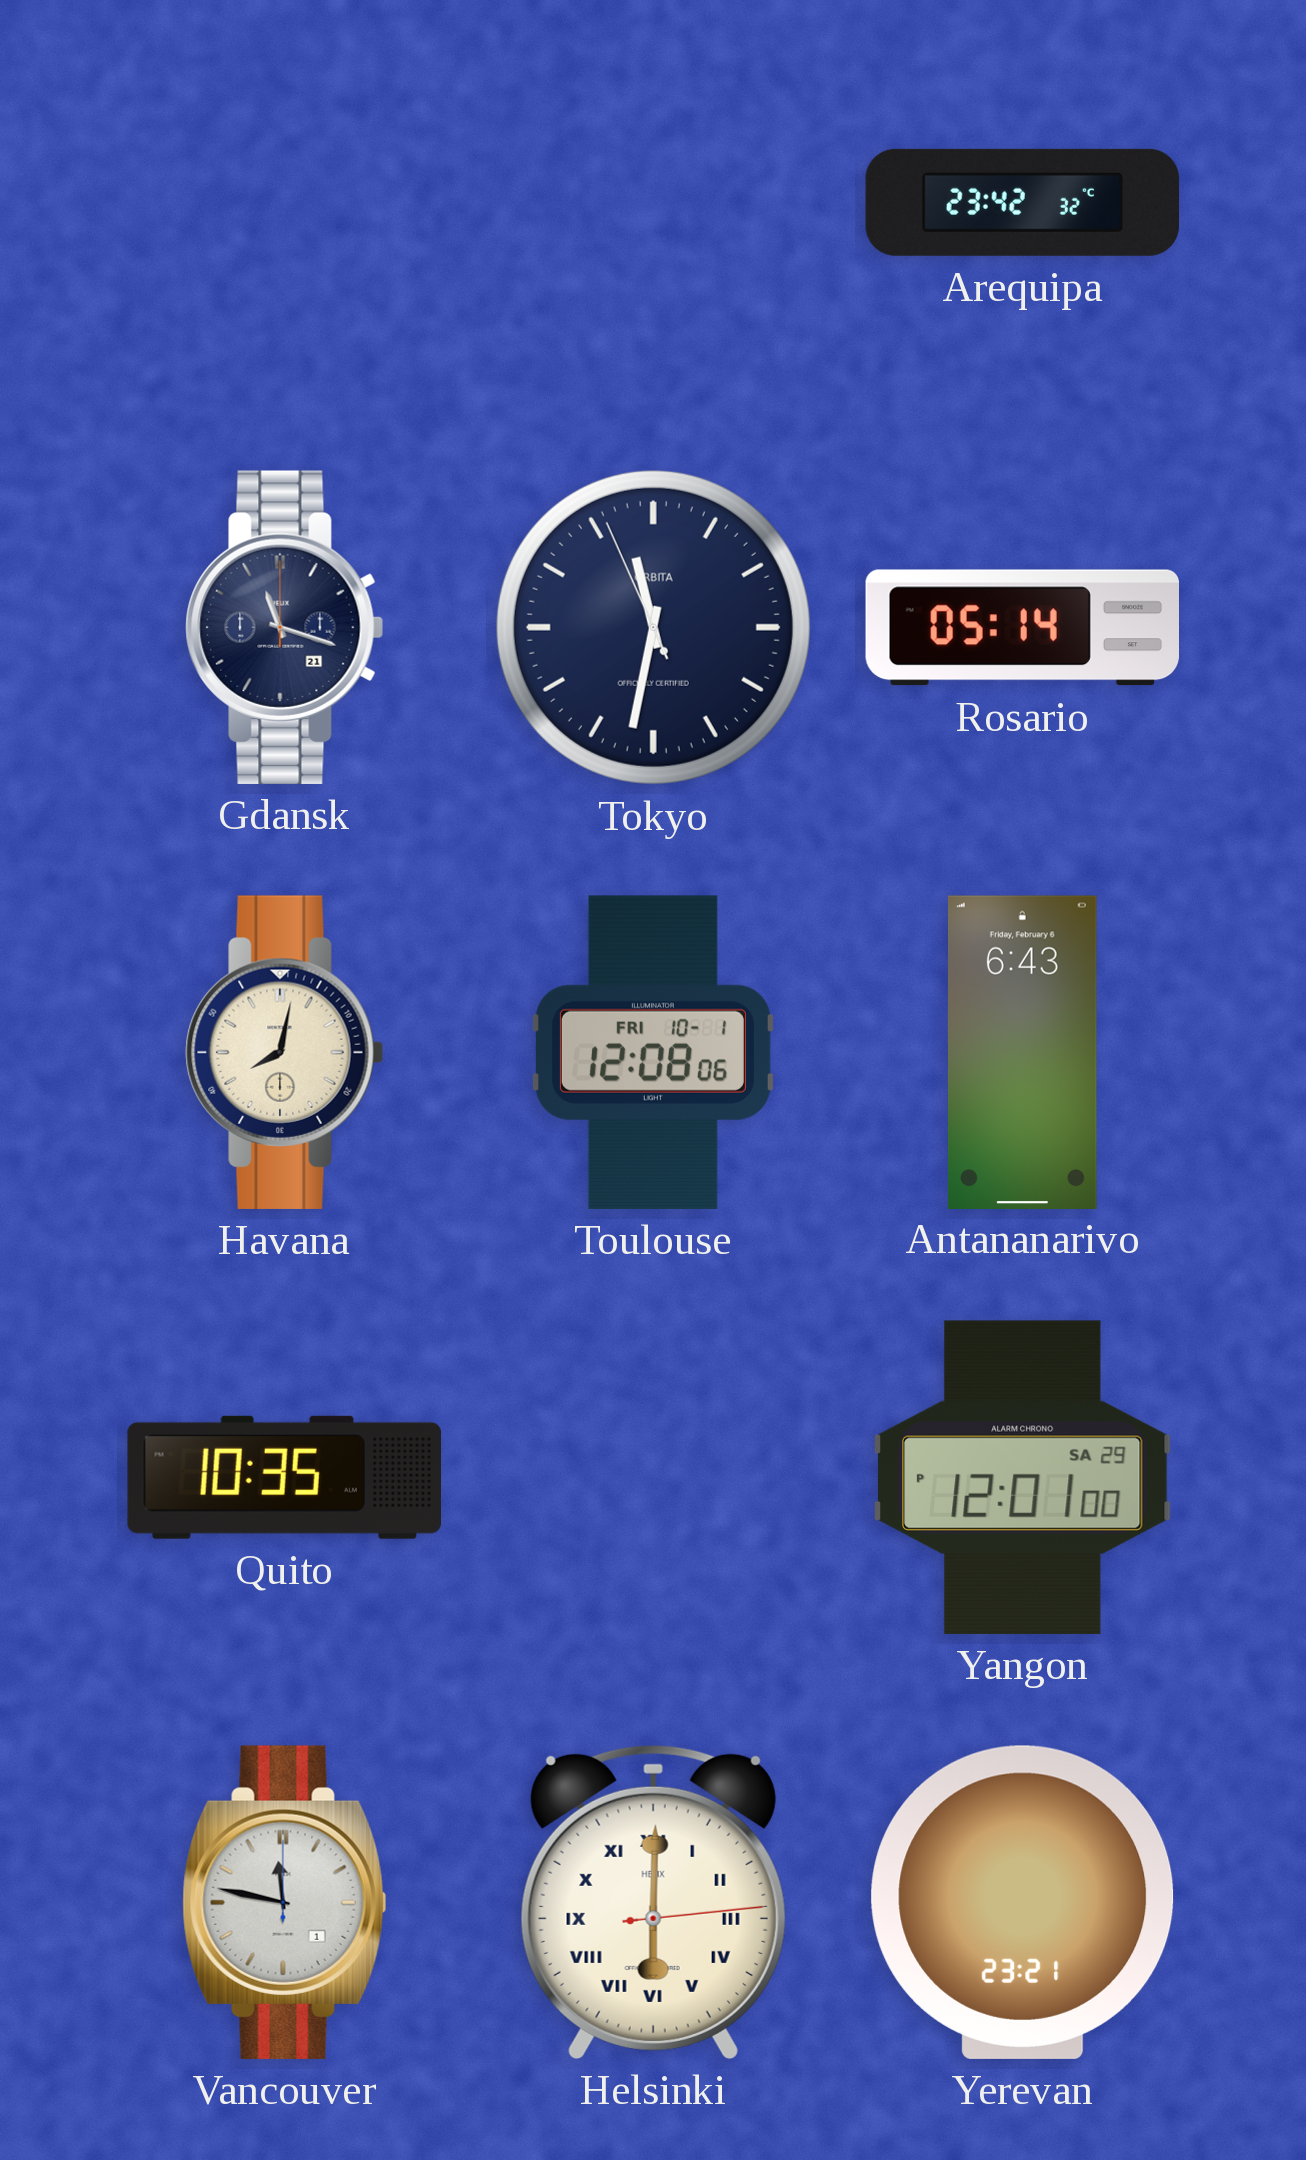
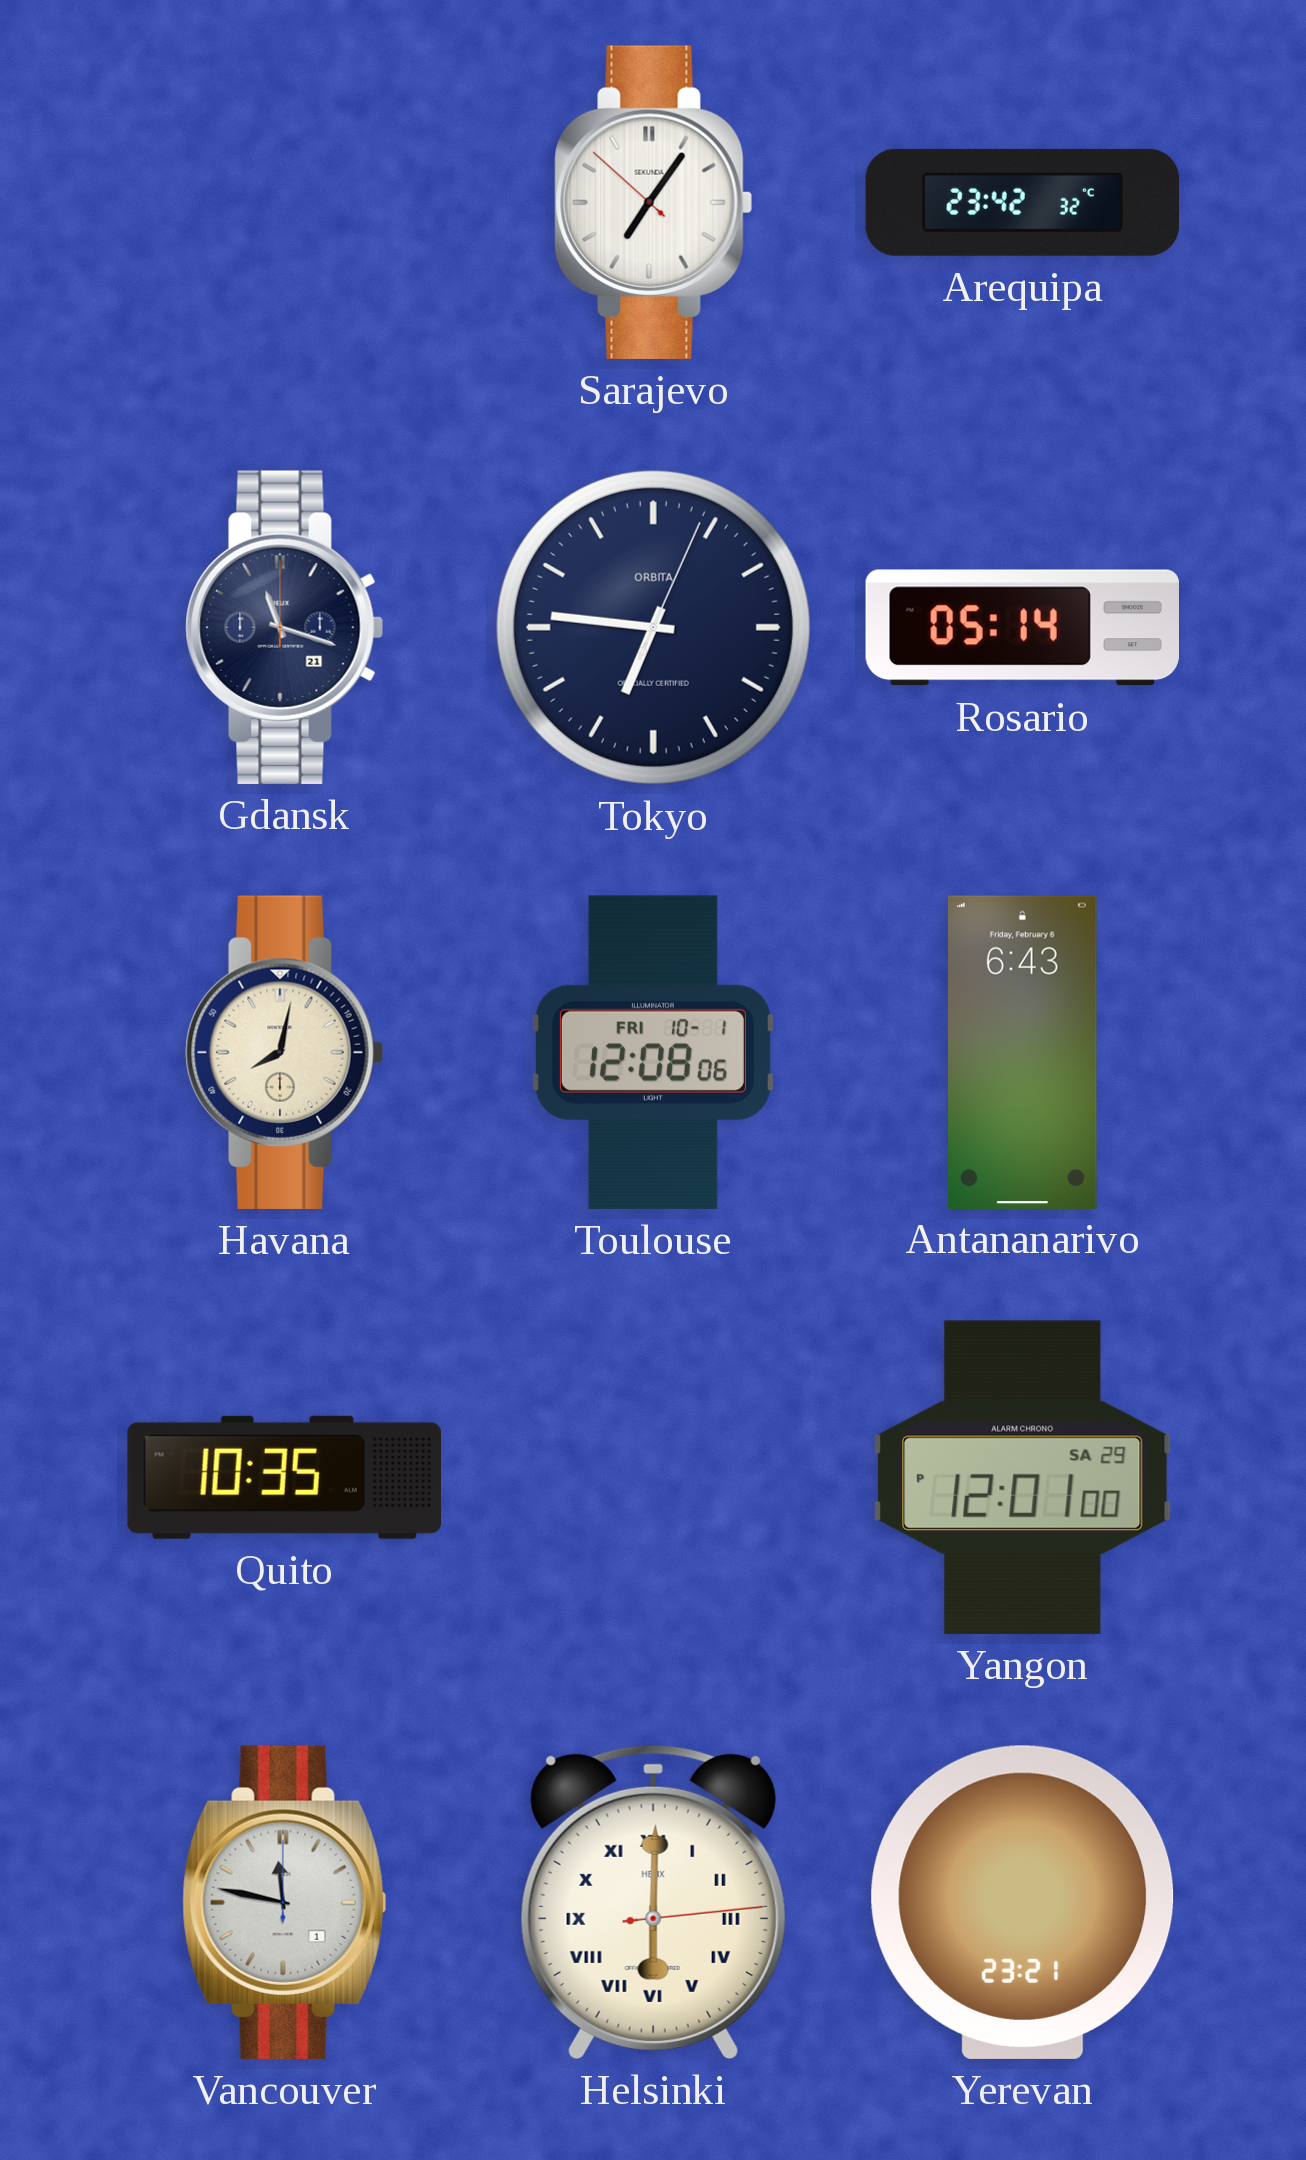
Sarajevo: none -> 7:05 (654, 202)
Tokyo: 11:31 -> 6:46 (653, 627)
